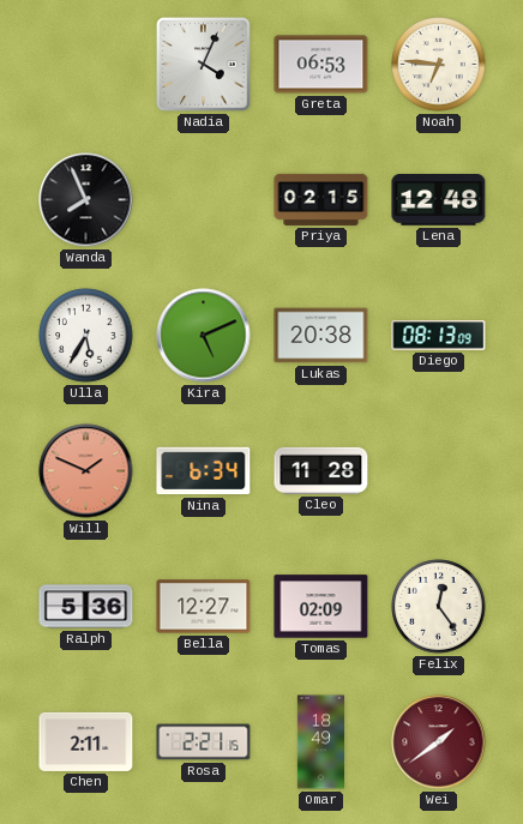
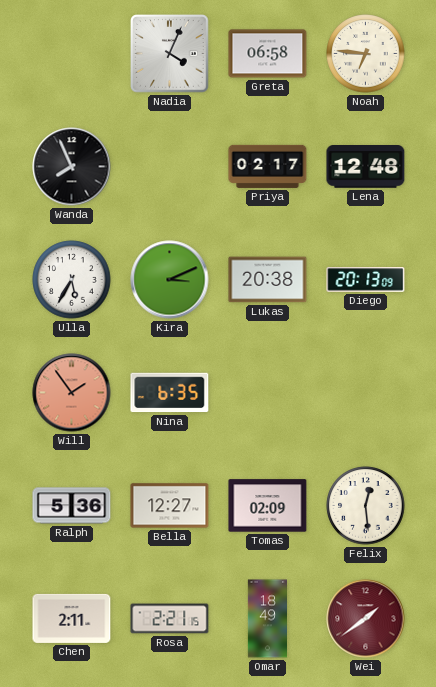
Greta: 06:53 -> 06:58 (268, 54)
Priya: 02:15 -> 02:17 (268, 166)
Kira: 5:11 -> 3:11 (170, 280)
Diego: 08:13 -> 20:13 (366, 280)
Will: 1:49 -> 1:54 (72, 393)
Nina: 6:34 -> 6:35 (170, 393)
Cleo: 11:28 -> none (321, 470)
Felix: 12:24 -> 12:29 (366, 506)
